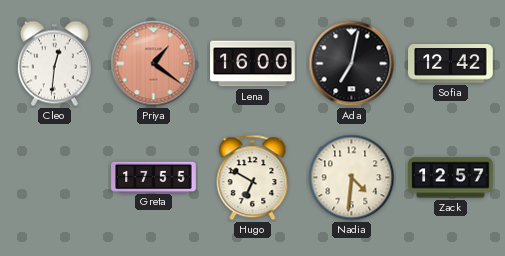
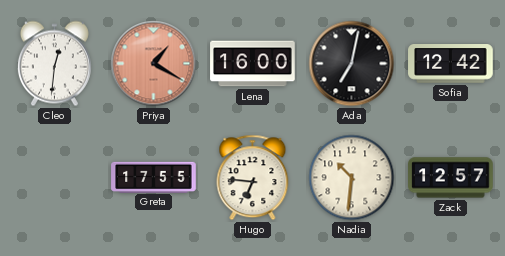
Priya: 1:21 -> 1:20 (154, 64)
Hugo: 6:50 -> 6:46 (253, 178)
Nadia: 4:31 -> 10:31 (352, 178)
